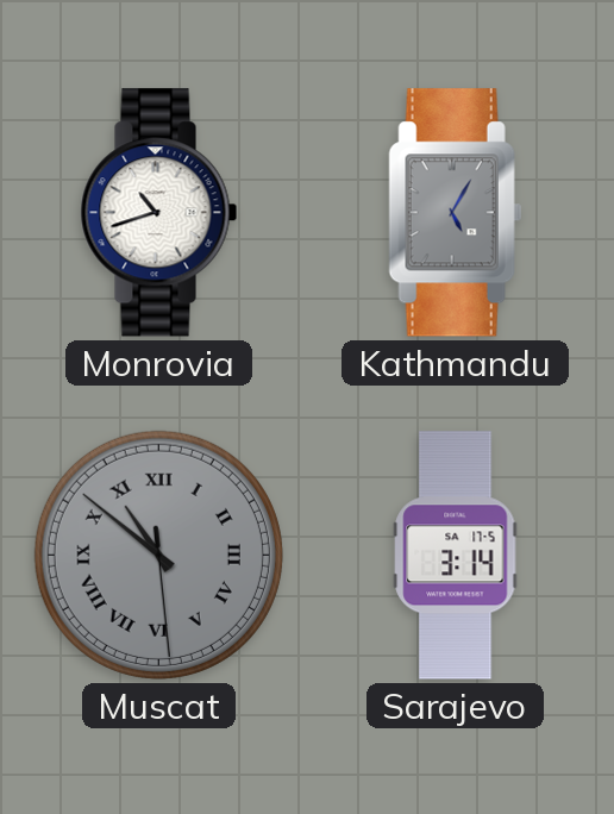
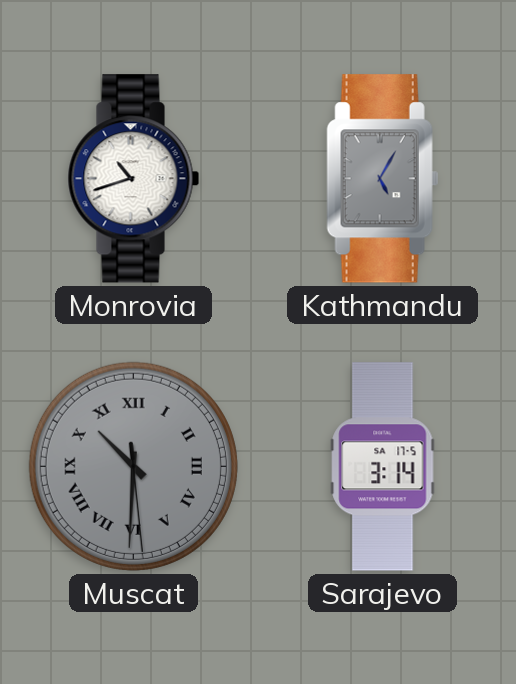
Muscat: 10:51 -> 10:30 (133, 466)
